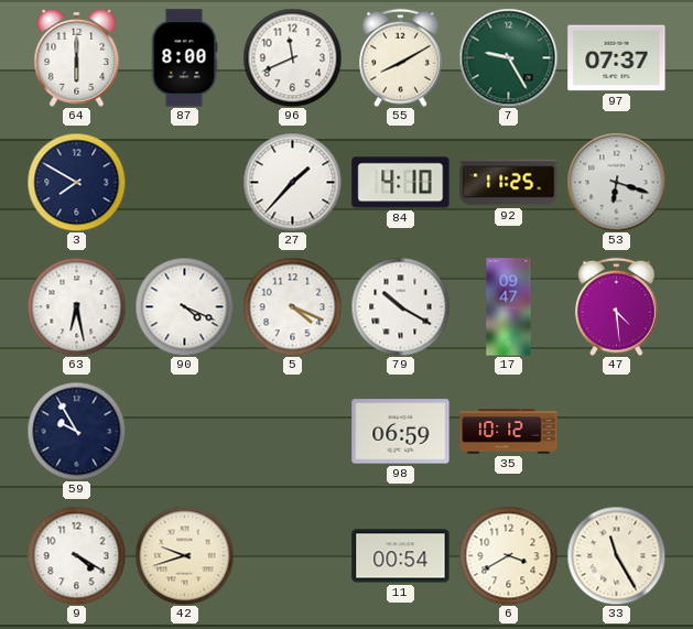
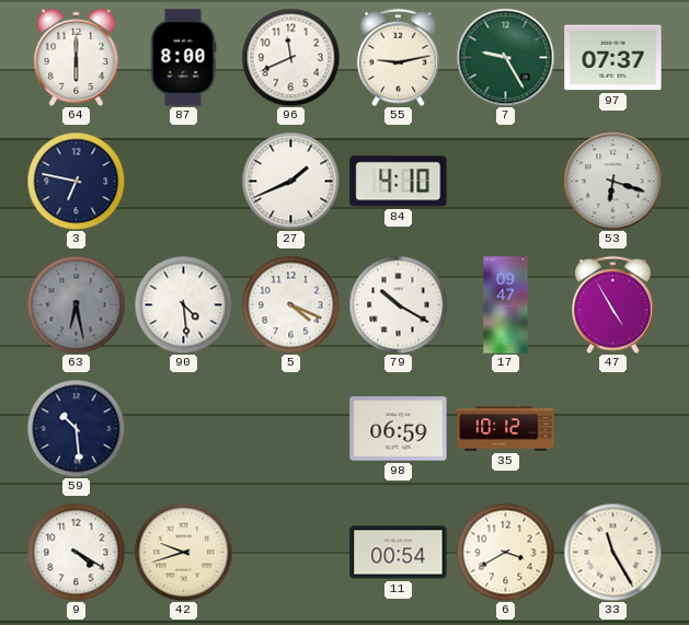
55: 8:10 -> 9:13 (399, 57)
3: 7:50 -> 6:47 (76, 181)
27: 1:37 -> 1:41 (290, 181)
92: 11:25 -> none (509, 183)
63 dial: white -> grey (76, 304)
90: 4:19 -> 4:29 (183, 304)
47: 4:29 -> 4:55 (613, 304)
59: 9:55 -> 10:29 (76, 428)
